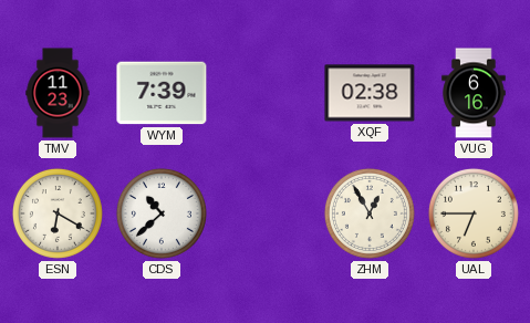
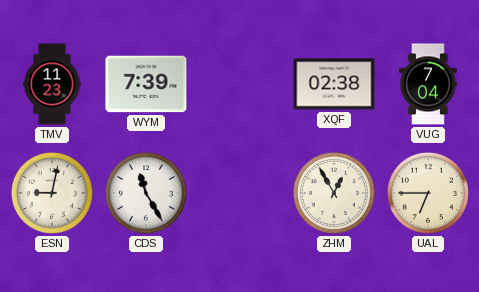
VUG: 6:16 -> 7:04 (428, 84)
ESN: 6:20 -> 9:02 (52, 193)
CDS: 10:38 -> 11:25 (146, 193)
